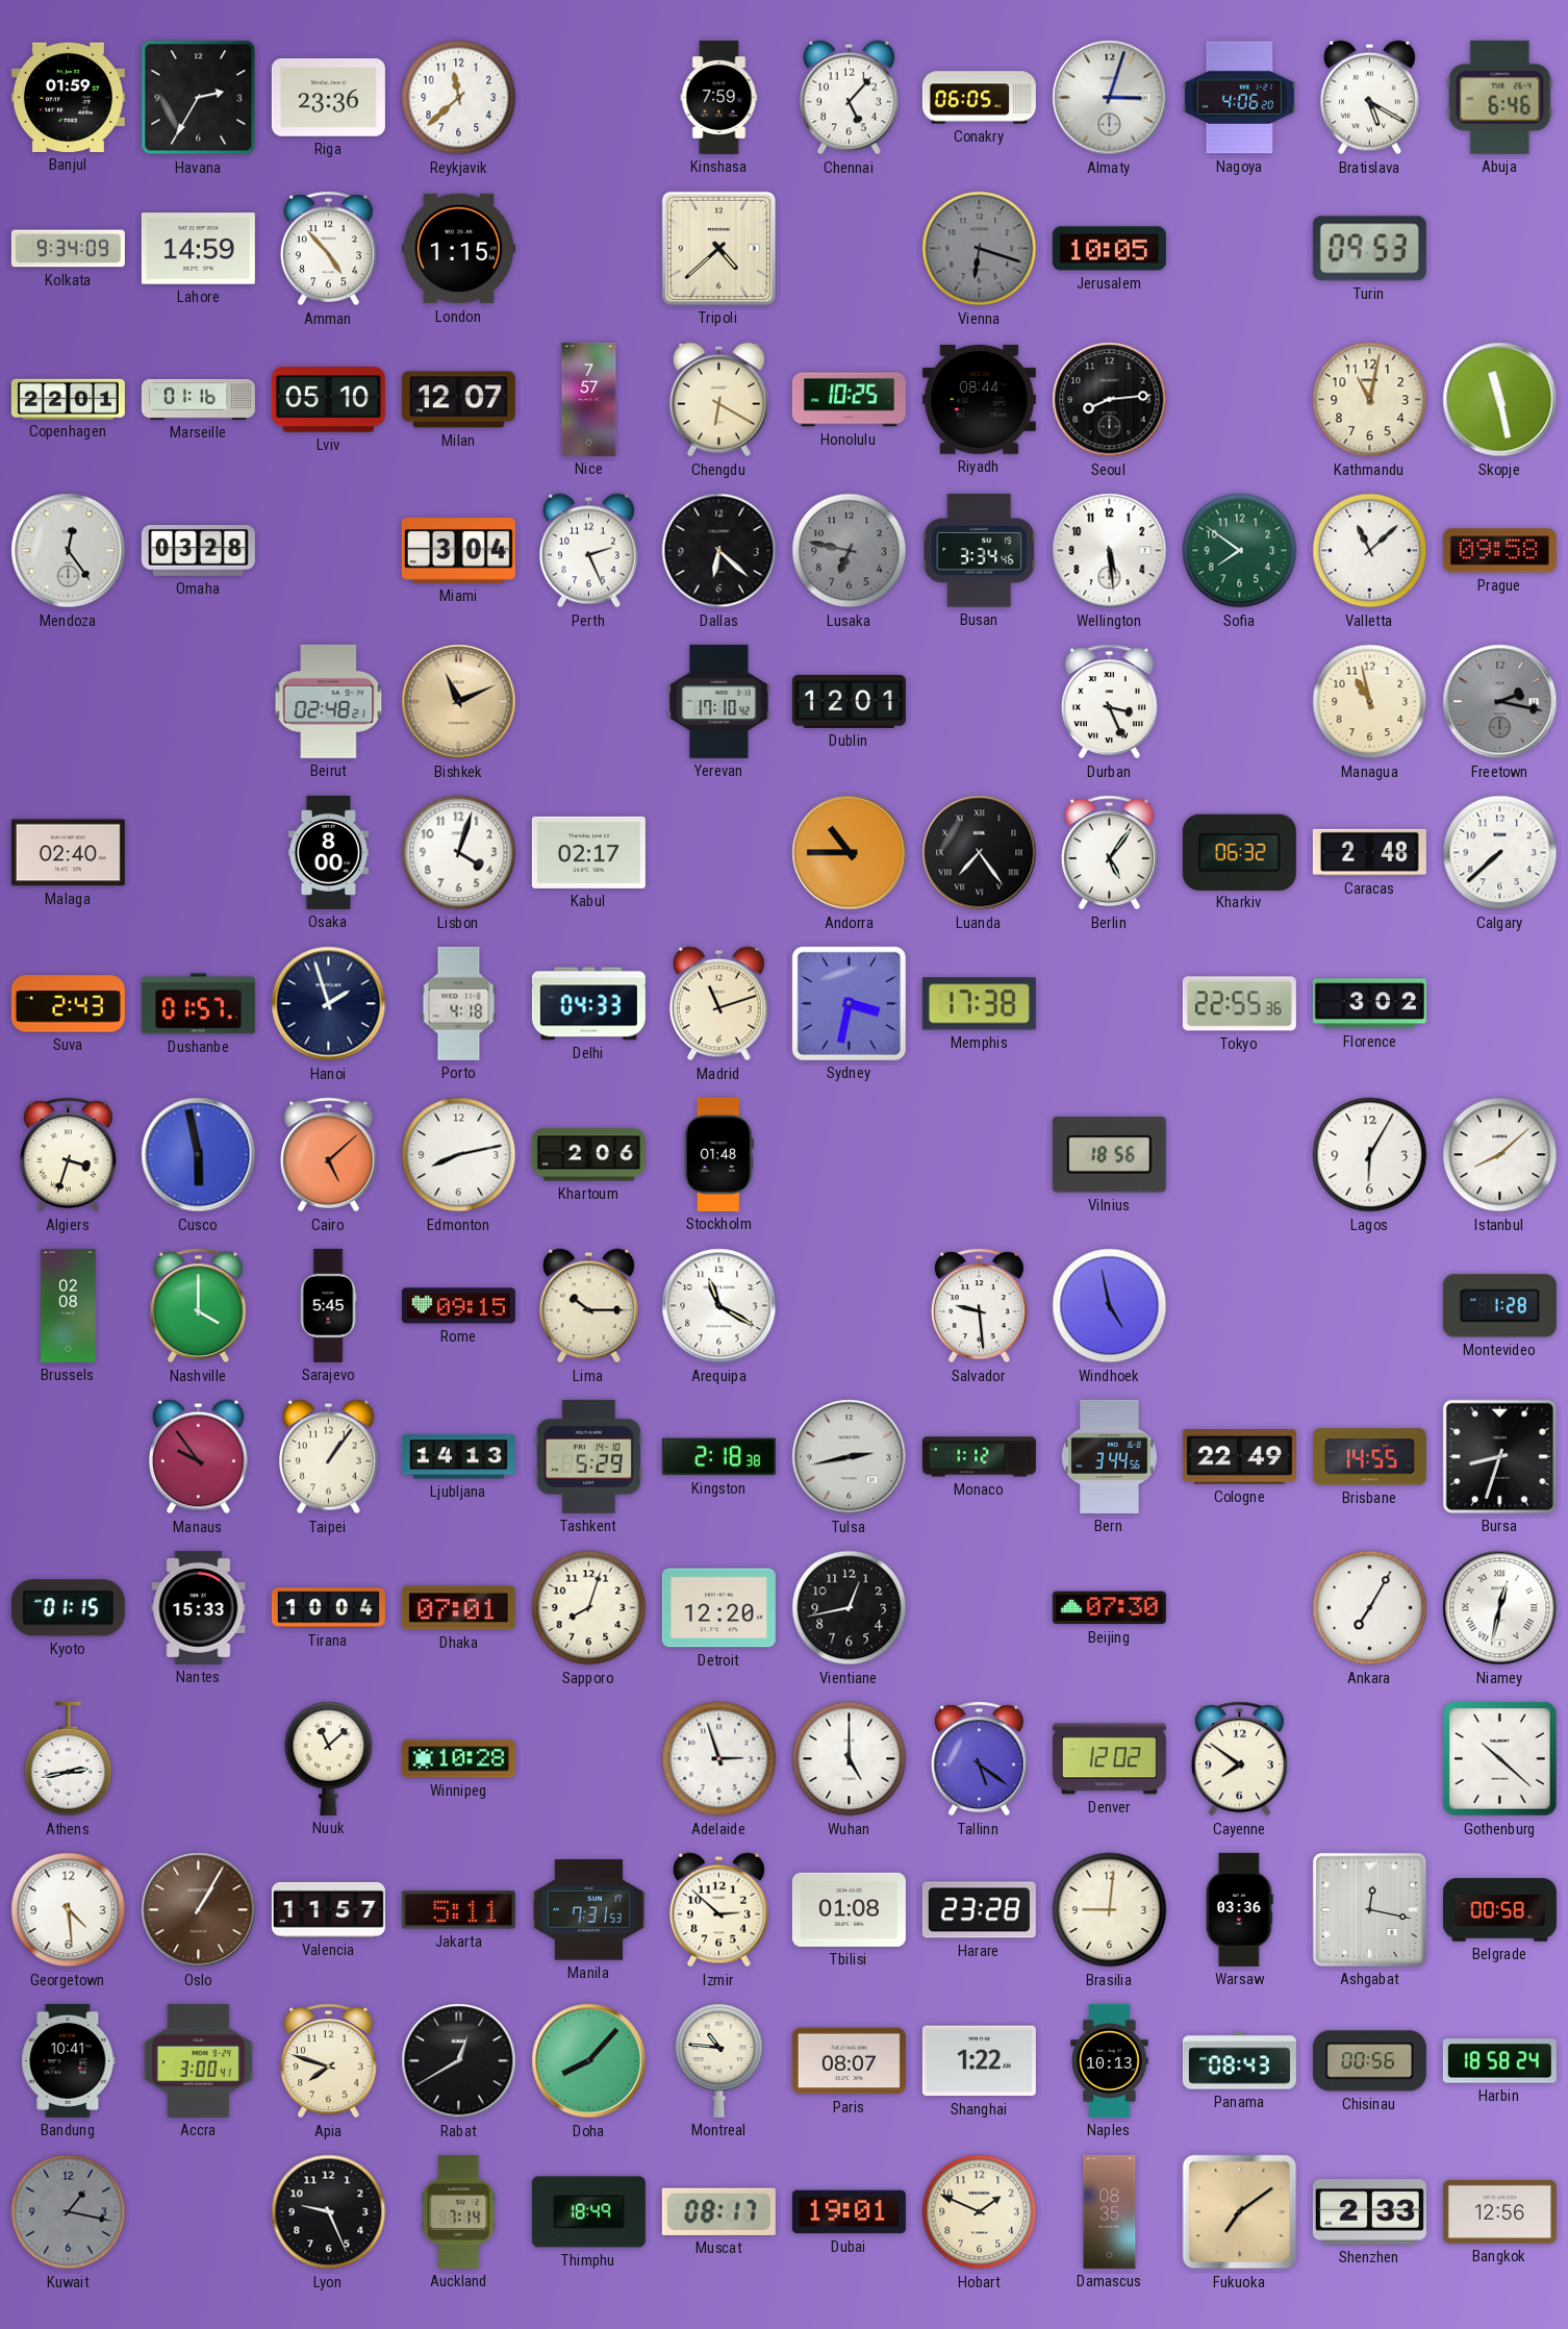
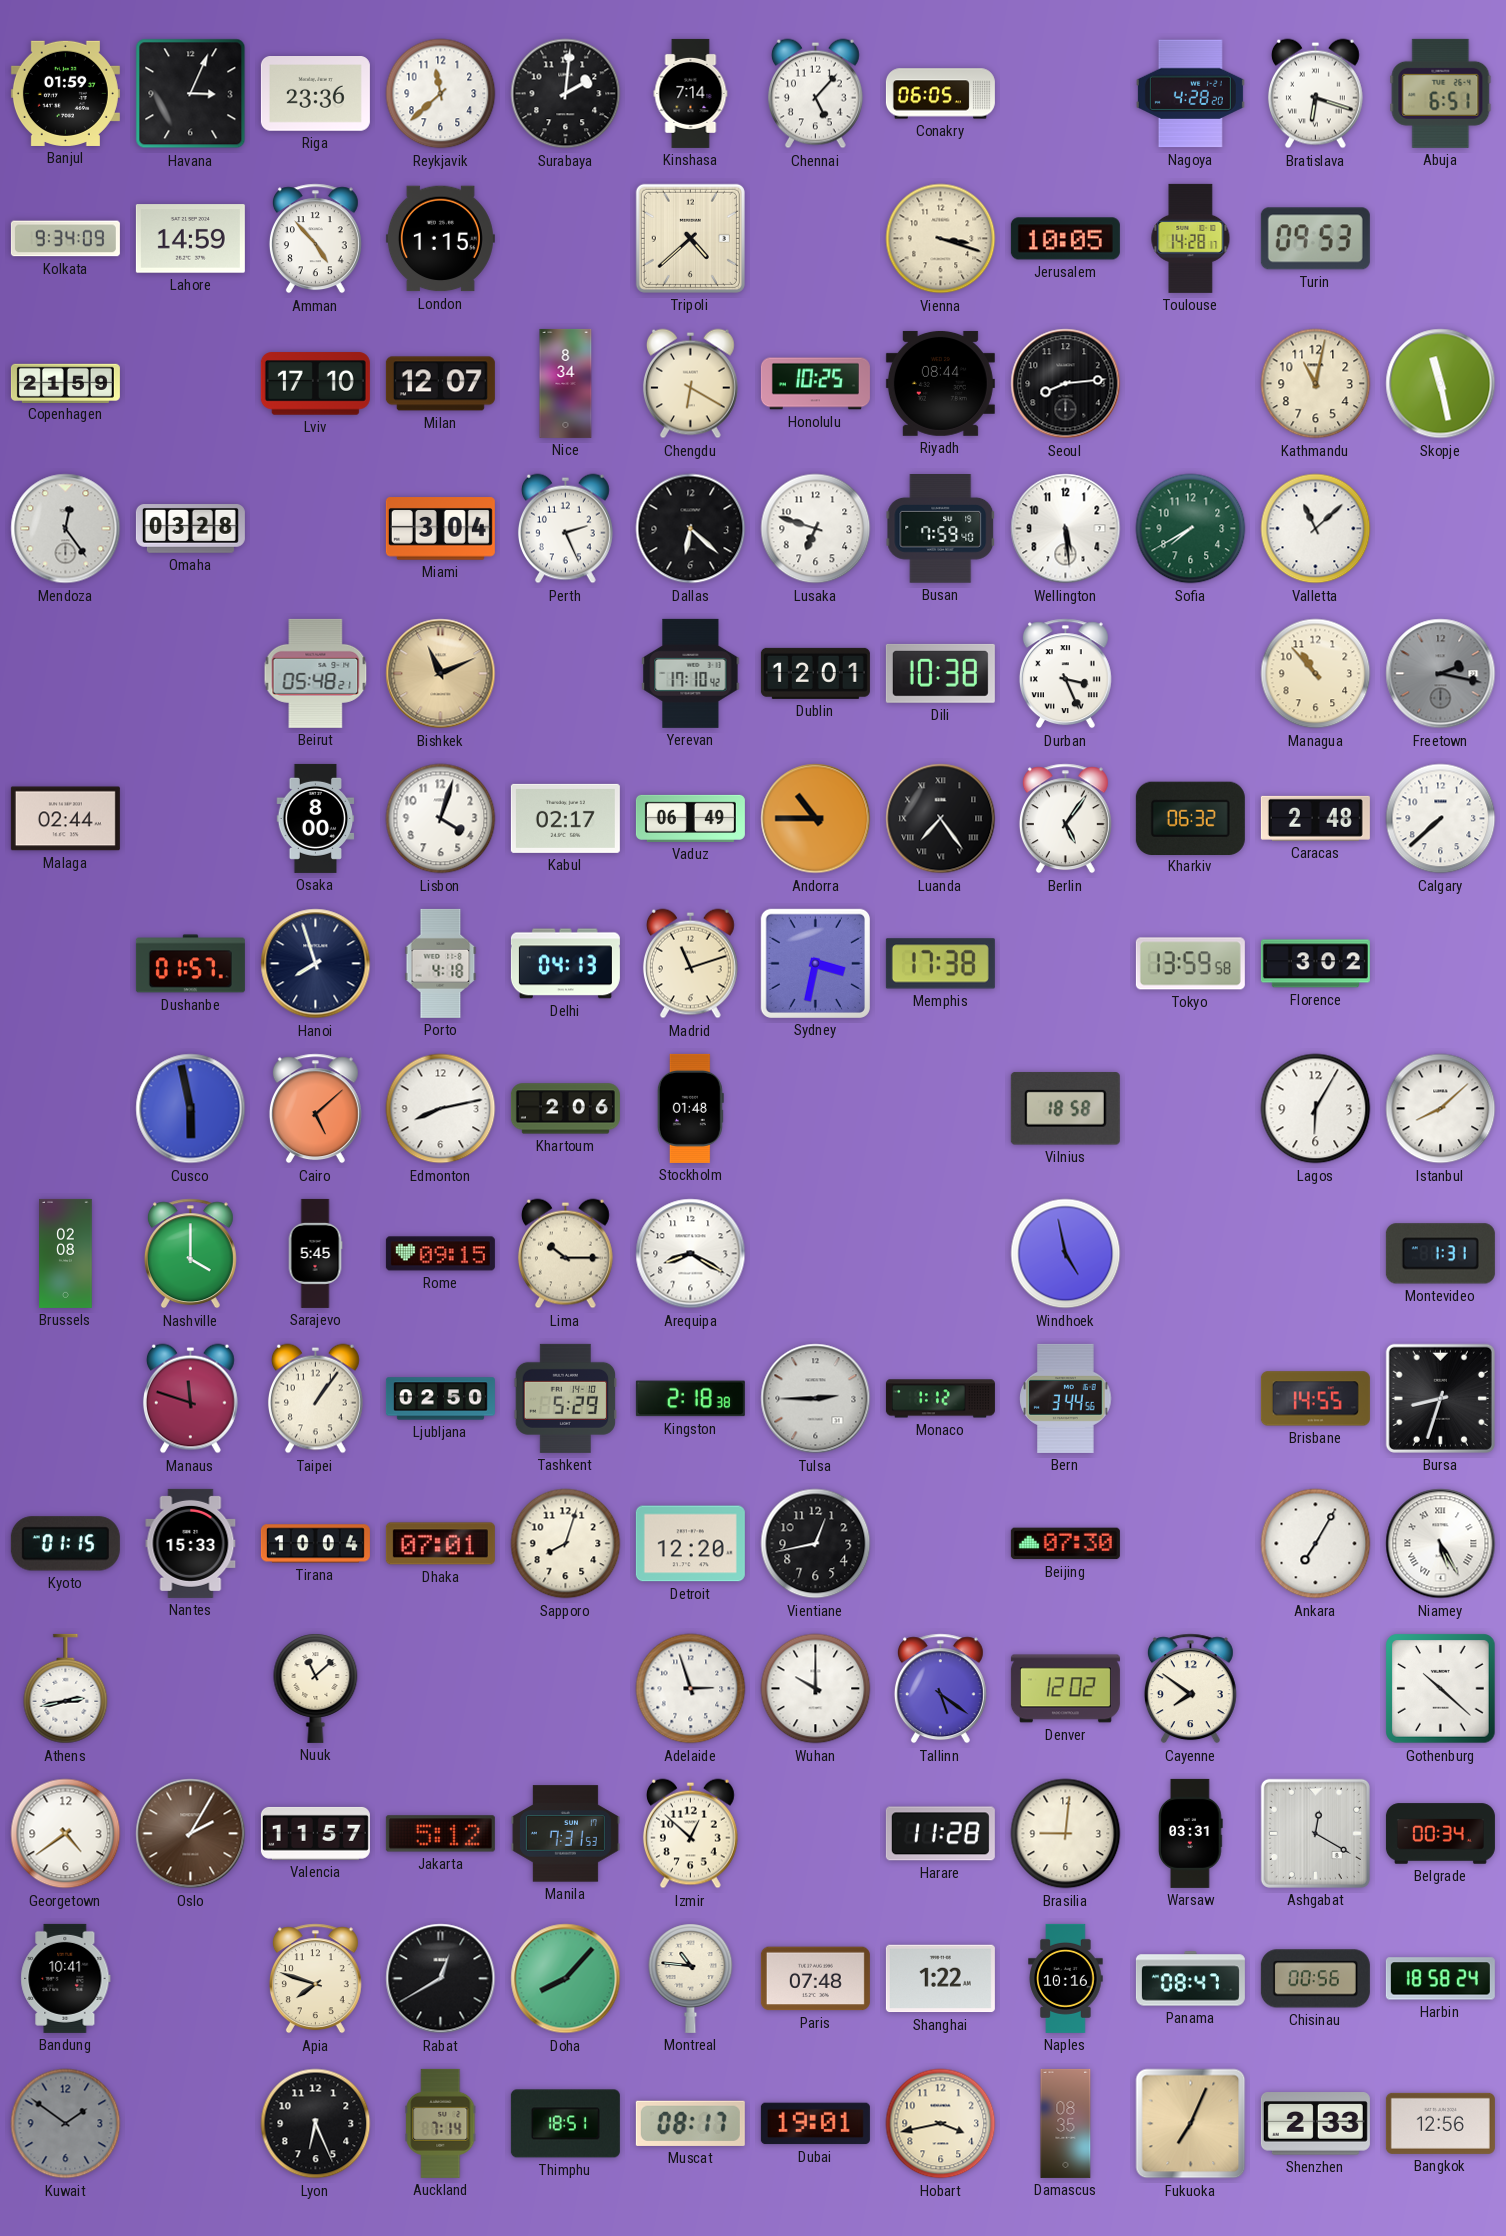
Havana: 2:35 -> 3:04 (191, 94)
Surabaya: none -> 2:01 (566, 94)
Kinshasa: 7:59 -> 7:14 (691, 93)
Almaty: 3:03 -> none (1110, 98)
Nagoya: 4:06 -> 4:28 (1190, 94)
Bratislava: 5:20 -> 6:18 (1315, 94)
Abuja: 6:46 -> 6:51 (1441, 93)
Vienna: 6:18 -> 3:18 (941, 239)
Vienna dial: grey -> cream (941, 239)
Toulouse: none -> 14:28 (1191, 238)
Copenhagen: 22:01 -> 21:59 (65, 383)
Marseille: 01:16 -> none (198, 399)
Lviv: 05:10 -> 17:10 (315, 384)
Nice: 7:57 -> 8:34 (566, 383)
Lusaka: 6:47 -> 6:48 (816, 529)
Lusaka dial: grey -> white (816, 529)
Busan: 3:34 -> 7:59 (941, 529)
Sofia: 7:51 -> 7:40 (1191, 529)
Prague: 09:58 -> none (1499, 551)
Beirut: 02:48 -> 05:48 (316, 673)
Dili: none -> 10:38 (940, 673)
Managua: 10:58 -> 10:53 (1316, 674)
Malaga: 02:40 -> 02:44 (65, 819)
Vaduz: none -> 06:49 (690, 818)
Suva: 2:43 -> none (68, 1004)
Hanoi: 1:57 -> 7:57 (316, 964)
Delhi: 04:33 -> 04:13 (565, 964)
Tokyo: 22:55 -> 13:59 (1190, 964)
Algiers: 3:33 -> none (68, 1155)
Vilnius: 18:56 -> 18:58 (1065, 1109)
Arequipa: 11:20 -> 8:20 (691, 1254)
Salvador: 9:29 -> none (979, 1306)
Montevideo: 1:28 -> 1:31 (1440, 1254)
Manaus: 9:54 -> 11:48 (190, 1399)
Ljubljana: 14:13 -> 02:50 (440, 1399)
Tulsa: 2:43 -> 2:45 (816, 1399)
Cologne: 22:49 -> none (1239, 1457)
Niamey: 12:32 -> 5:25 (1441, 1544)
Winnipeg: 10:28 -> none (458, 1759)
Wuhan: 5:00 -> 10:00 (816, 1689)
Georgetown: 4:29 -> 4:39 (66, 1834)
Oslo: 1:05 -> 2:05 (191, 1834)
Jakarta: 5:11 -> 5:12 (440, 1834)
Izmir: 2:52 -> 12:52 (690, 1834)
Tbilisi: 01:08 -> none (849, 1909)
Harare: 23:28 -> 11:28 (940, 1834)
Warsaw: 03:36 -> 03:31 (1191, 1833)
Ashgabat: 12:17 -> 12:20 (1315, 1833)
Belgrade: 00:58 -> 00:34 (1440, 1834)
Accra: 3:00 -> none (198, 2060)
Paris: 08:07 -> 07:48 (815, 1979)
Naples: 10:13 -> 10:16 (1066, 1978)
Panama: 08:43 -> 08:47 (1190, 1979)
Kuwait: 1:17 -> 1:51 (66, 2124)
Lyon: 9:26 -> 6:26 (316, 2124)
Thimphu: 18:49 -> 18:51 (565, 2124)
Hobart: 1:49 -> 3:43 (941, 2124)
Fukuoka: 7:09 -> 7:04 (1191, 2124)
